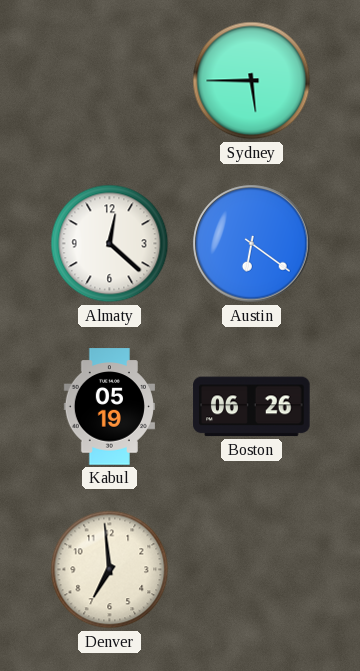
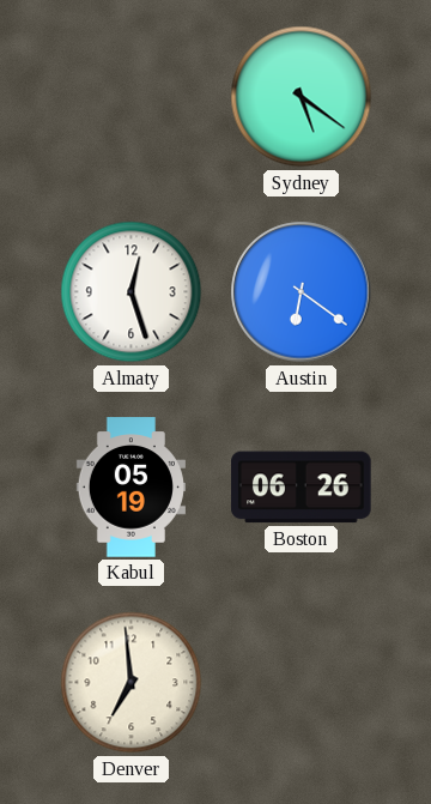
Sydney: 5:45 -> 5:21 (302, 97)
Almaty: 12:22 -> 12:27 (132, 292)
